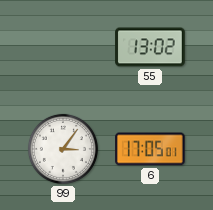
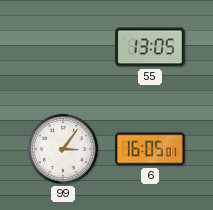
55: 13:02 -> 13:05 (150, 47)
6: 17:05 -> 16:05 (150, 149)
